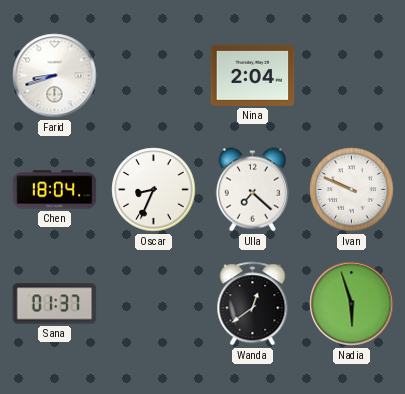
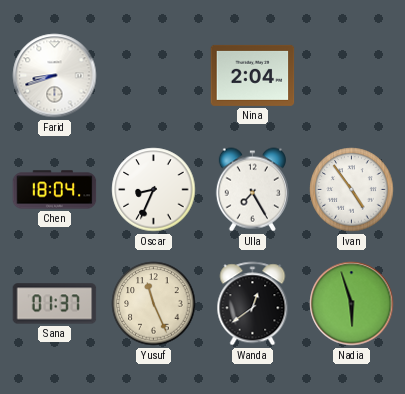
Ulla: 7:22 -> 7:25 (252, 190)
Ivan: 9:49 -> 4:54 (352, 190)
Yusuf: none -> 11:26 (154, 304)
